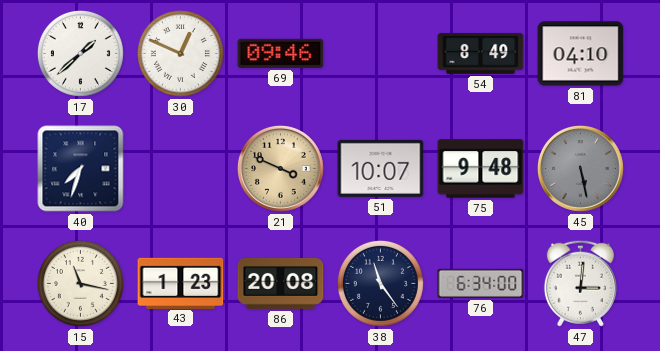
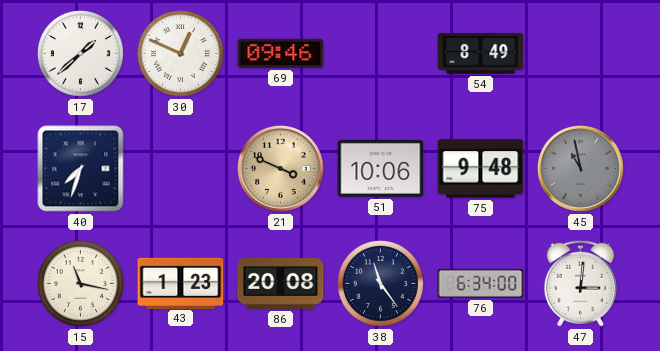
81: 04:10 -> none (581, 54)
51: 10:07 -> 10:06 (381, 168)
45: 5:28 -> 10:58 (580, 168)
